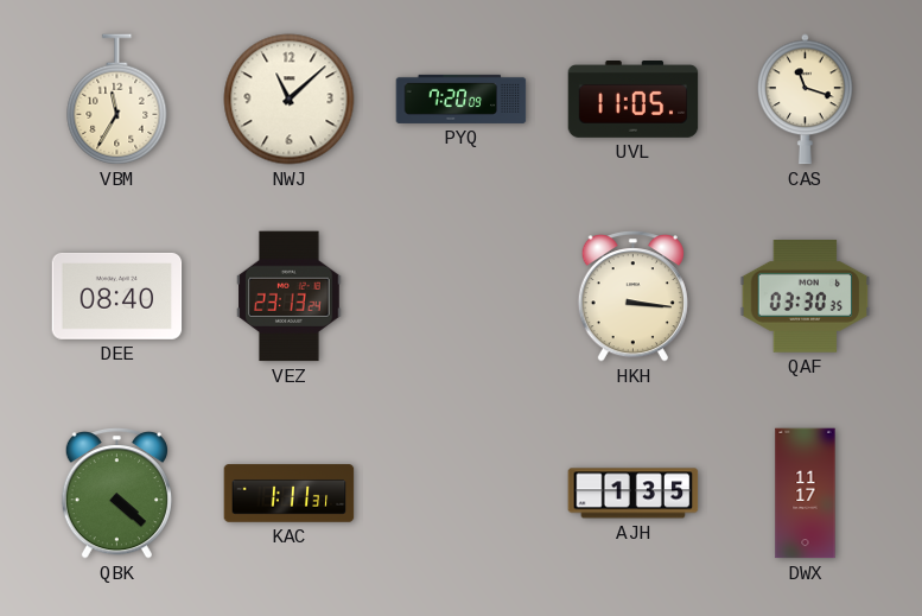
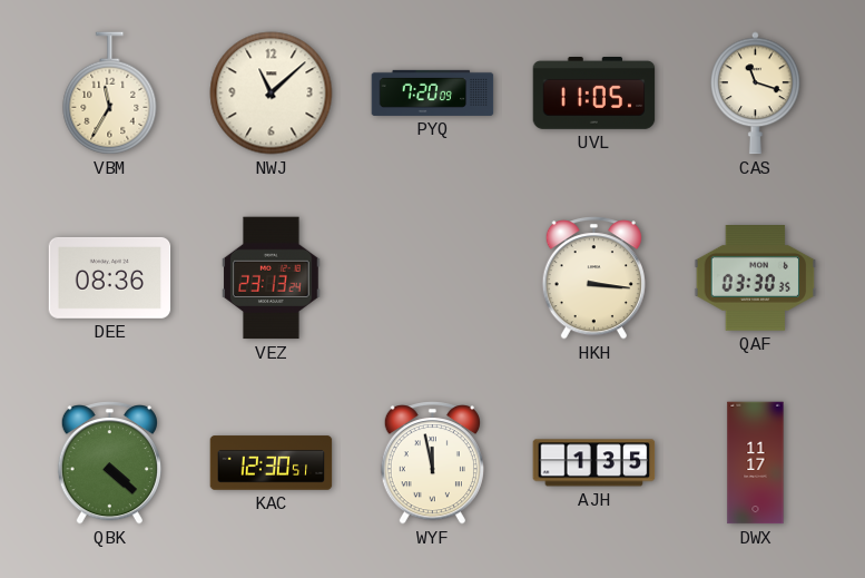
DEE: 08:40 -> 08:36 (110, 277)
KAC: 1:11 -> 12:30 (272, 463)
WYF: none -> 11:58 (432, 463)
